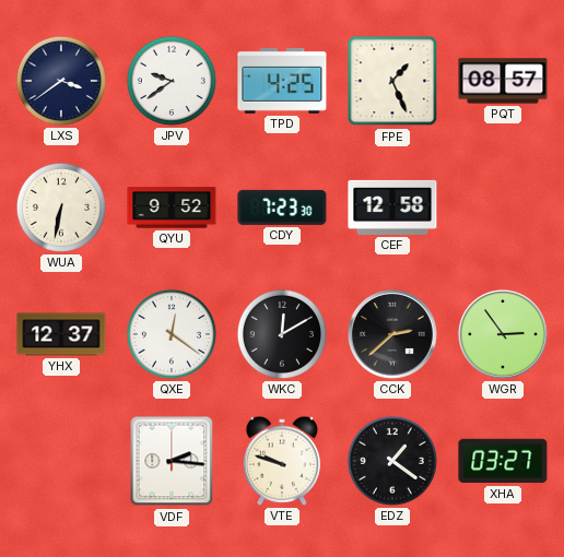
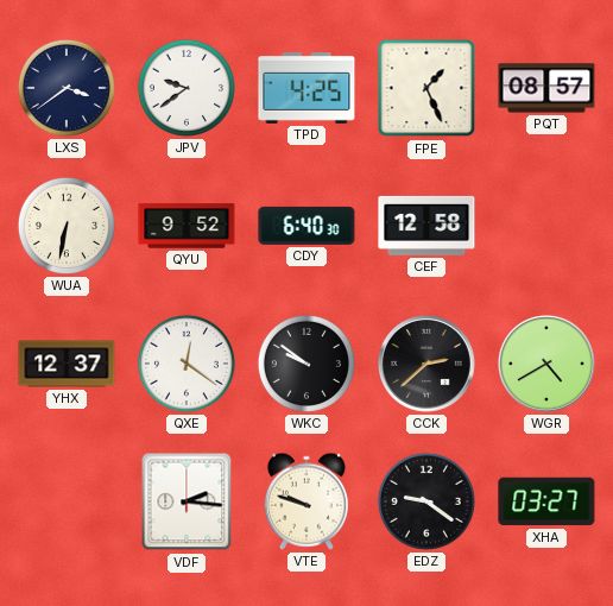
CDY: 7:23 -> 6:40 (306, 226)
WKC: 12:10 -> 9:51 (306, 364)
WGR: 2:54 -> 4:40 (546, 364)
EDZ: 1:21 -> 9:21 (426, 501)
